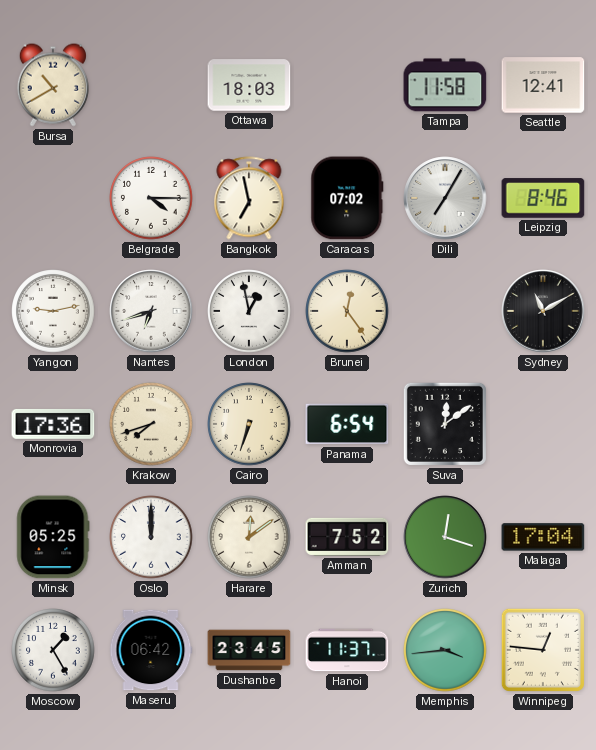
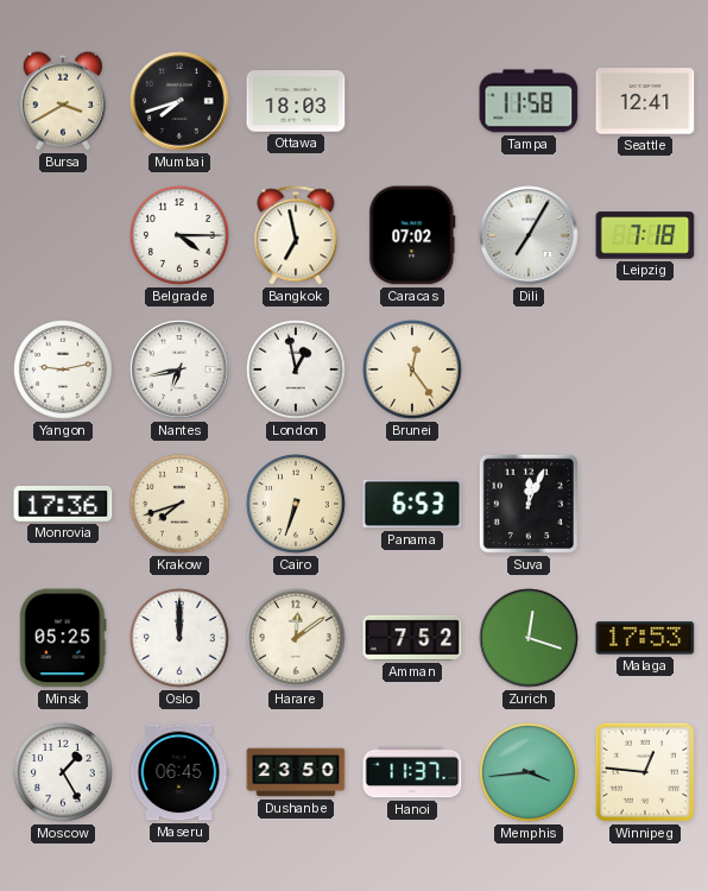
Bursa: 10:40 -> 3:40 (63, 101)
Mumbai: none -> 7:42 (179, 101)
Leipzig: 8:46 -> 7:18 (645, 235)
Nantes: 6:42 -> 6:43 (179, 369)
Sydney: 11:10 -> none (543, 311)
Panama: 6:54 -> 6:53 (412, 504)
Suva: 12:09 -> 12:04 (529, 504)
Malaga: 17:04 -> 17:53 (645, 638)
Maseru: 06:42 -> 06:45 (179, 772)
Dushanbe: 23:45 -> 23:50 (296, 772)
